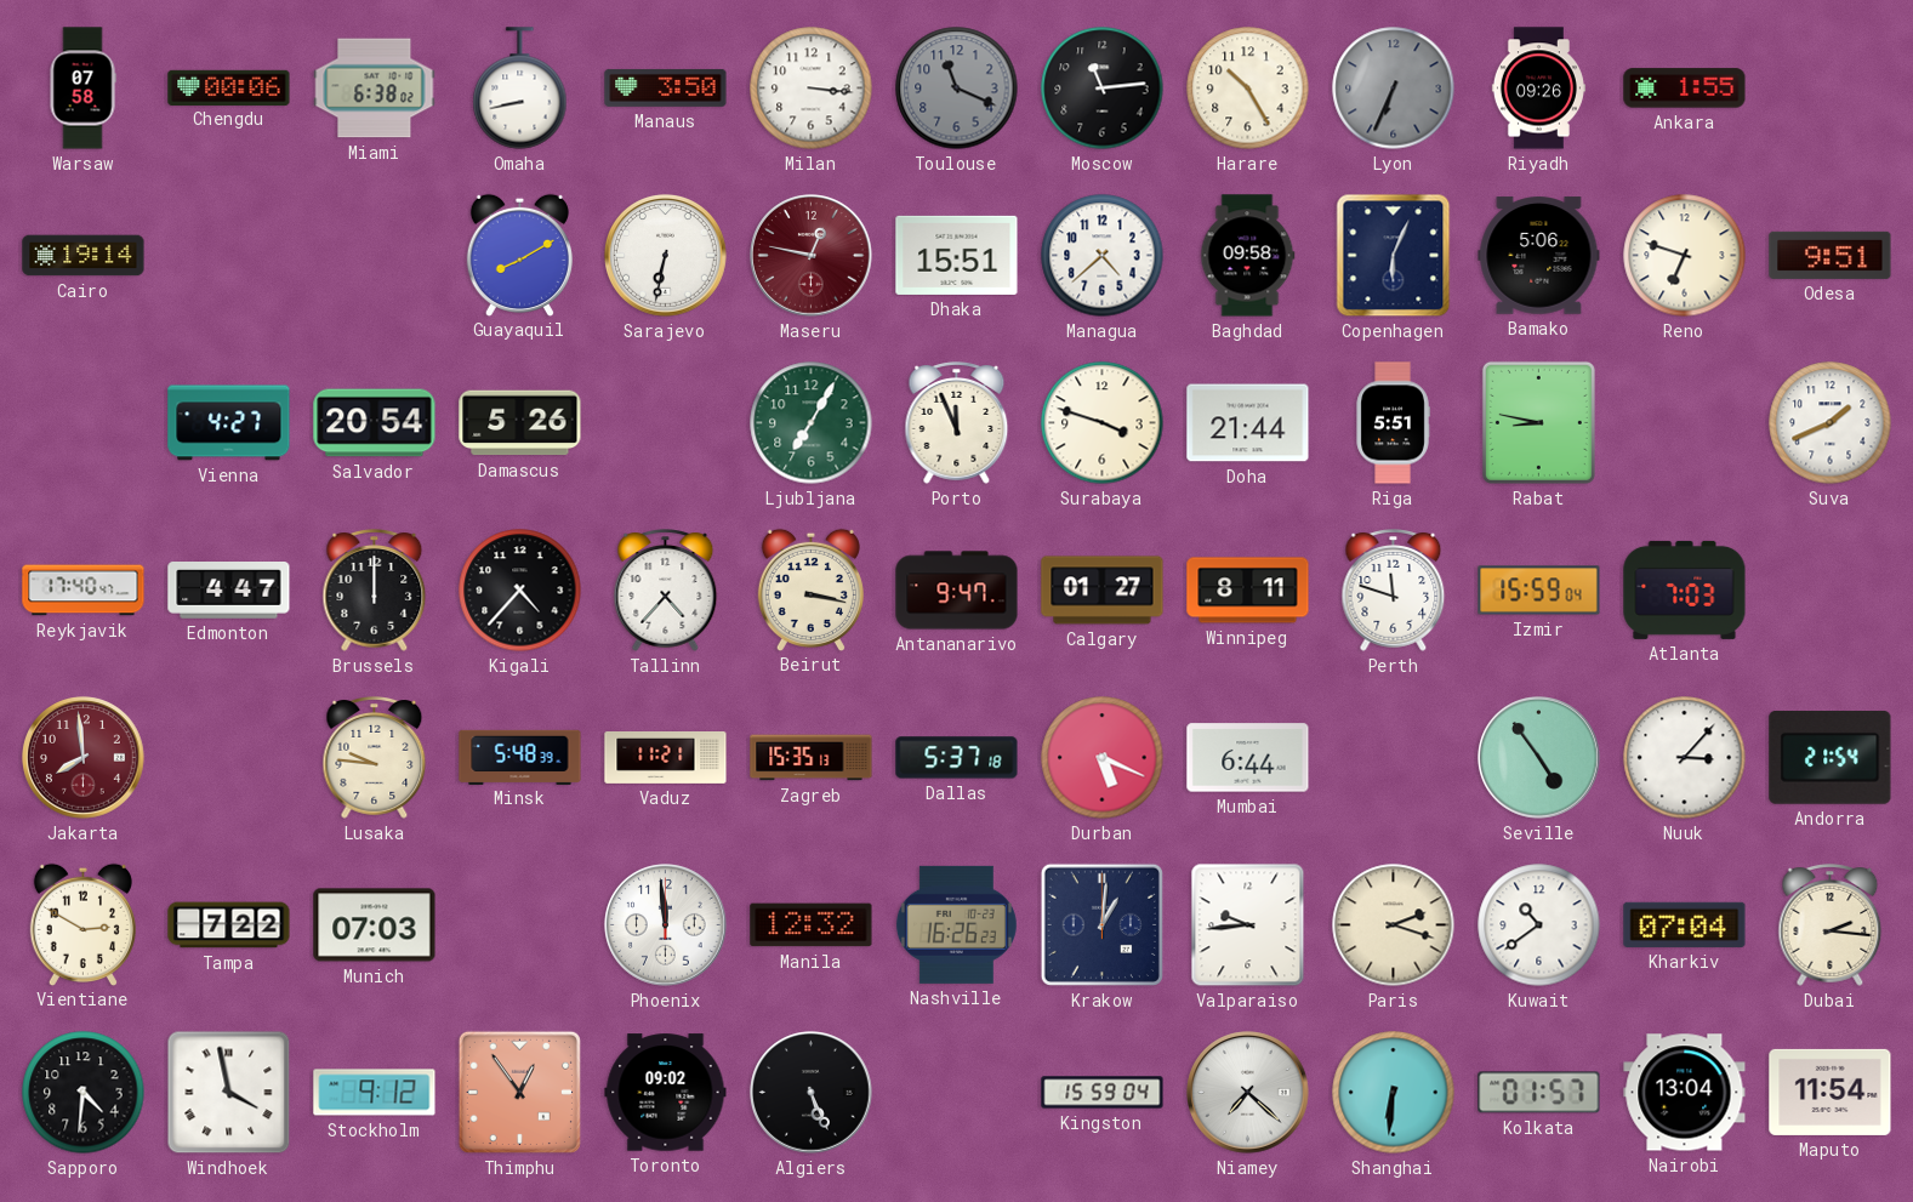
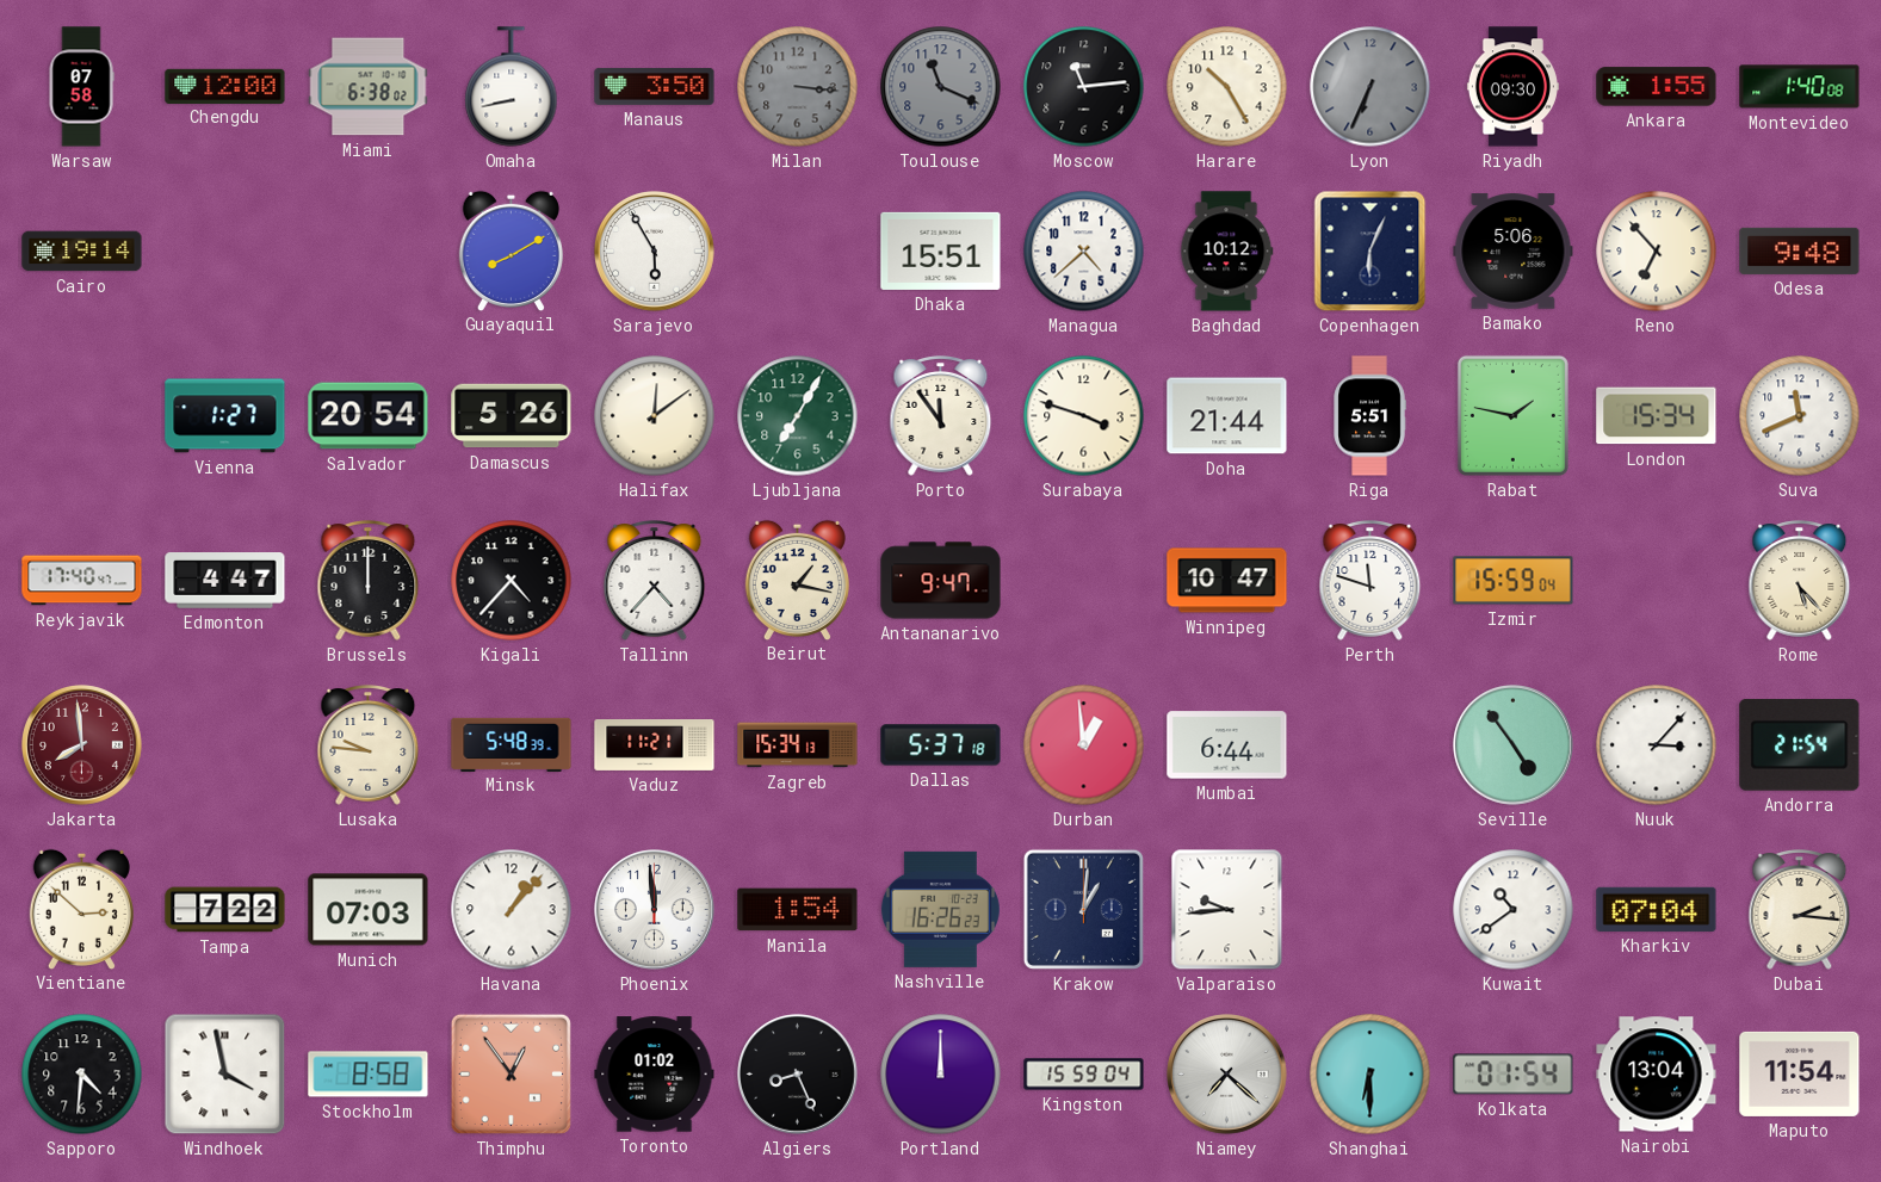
Chengdu: 00:06 -> 12:00 (225, 86)
Milan dial: white -> grey (798, 87)
Riyadh: 09:26 -> 09:30 (1512, 87)
Montevideo: none -> 1:40 (1800, 87)
Sarajevo: 6:32 -> 5:55 (655, 252)
Maseru: 12:47 -> none (812, 256)
Baghdad: 09:58 -> 10:12 (1226, 252)
Reno: 6:48 -> 6:53 (1657, 252)
Odesa: 9:51 -> 9:48 (1800, 250)
Vienna: 4:27 -> 1:27 (225, 416)
Halifax: none -> 12:09 (655, 416)
Porto: 11:56 -> 11:54 (941, 416)
Rabat: 8:47 -> 1:47 (1512, 415)
London: none -> 15:34 (1657, 416)
Suva: 1:41 -> 11:41 (1800, 416)
Beirut: 3:17 -> 1:17 (797, 580)
Calgary: 01:27 -> none (1103, 591)
Winnipeg: 8:11 -> 10:47 (1227, 581)
Atlanta: 7:03 -> none (1685, 589)
Rome: none -> 5:23 (1800, 581)
Zagreb: 15:35 -> 15:34 (798, 745)
Durban: 5:19 -> 12:59 (1084, 745)
Vientiane: 2:50 -> 2:52 (81, 909)
Havana: none -> 1:07 (512, 910)
Manila: 12:32 -> 1:54 (798, 910)
Paris: 2:18 -> none (1394, 925)
Stockholm: 9:12 -> 8:58 (369, 1075)
Toronto: 09:02 -> 01:02 (655, 1075)
Algiers: 5:26 -> 8:26 (798, 1075)
Portland: none -> 12:00 (941, 1075)
Shanghai: 6:31 -> 6:30 (1370, 1075)
Kolkata: 01:57 -> 01:54 (1514, 1075)
